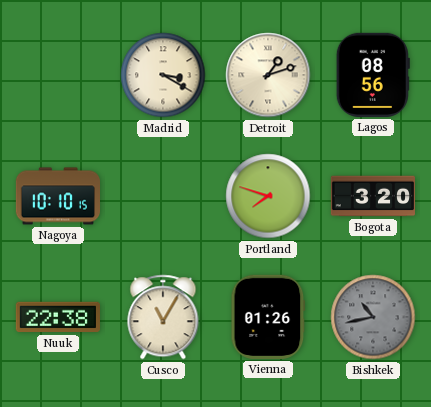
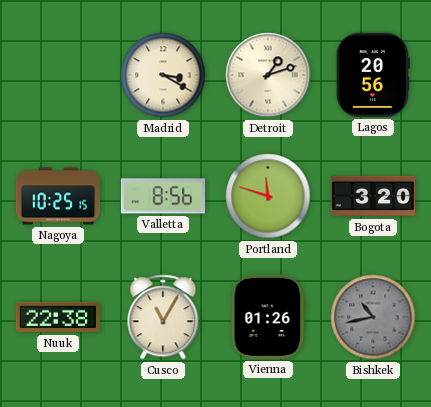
Lagos: 08:56 -> 20:56 (373, 75)
Nagoya: 10:10 -> 10:25 (57, 196)
Valletta: none -> 8:56 (162, 196)
Portland: 7:48 -> 11:48 (268, 196)
